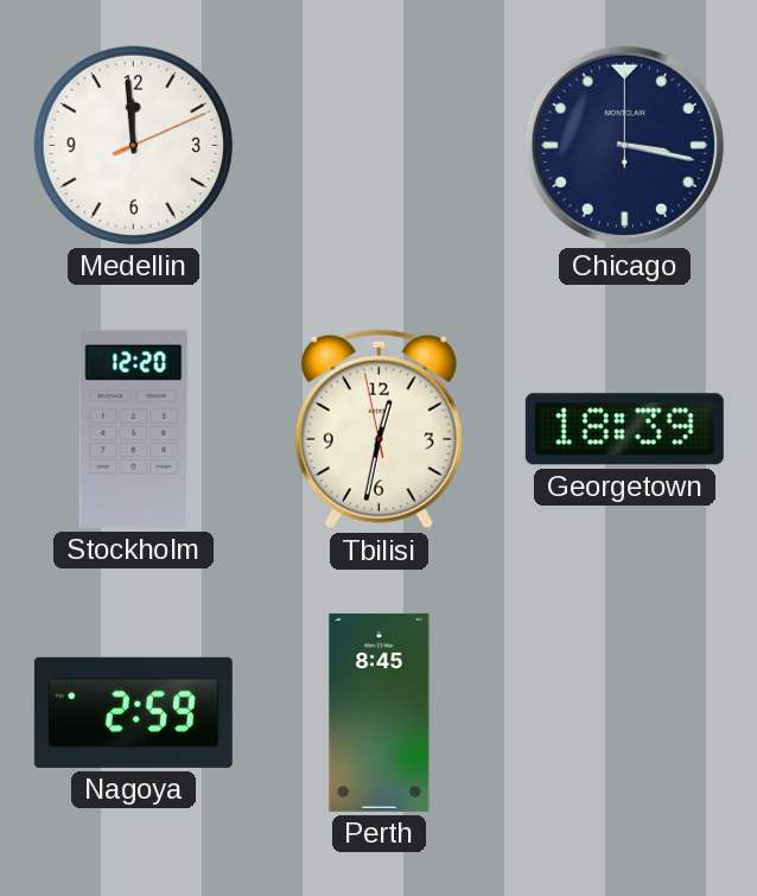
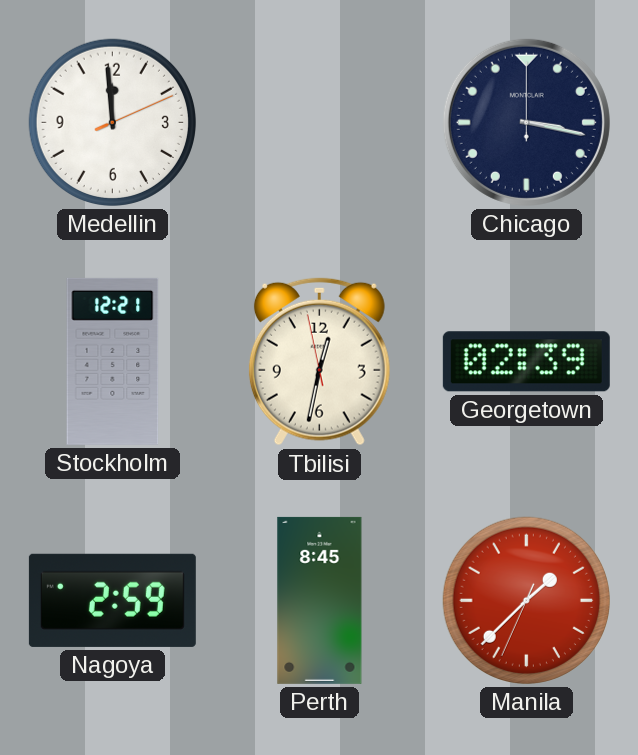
Stockholm: 12:20 -> 12:21 (113, 361)
Georgetown: 18:39 -> 02:39 (526, 362)
Manila: none -> 1:37 (526, 600)
